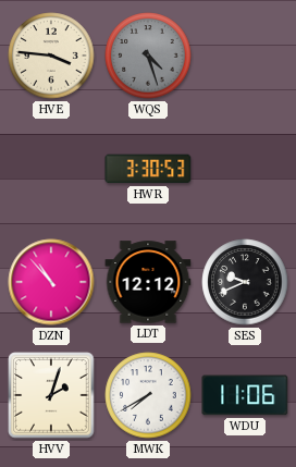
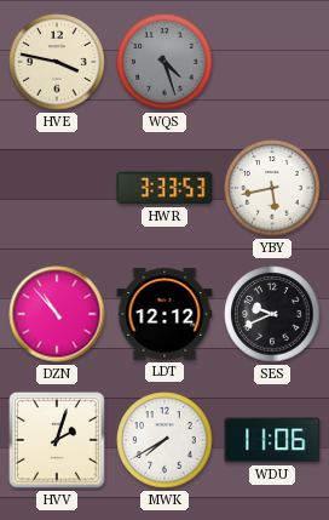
HVE: 3:46 -> 3:47 (57, 62)
HWR: 3:30 -> 3:33 (164, 188)
YBY: none -> 5:43 (272, 188)
